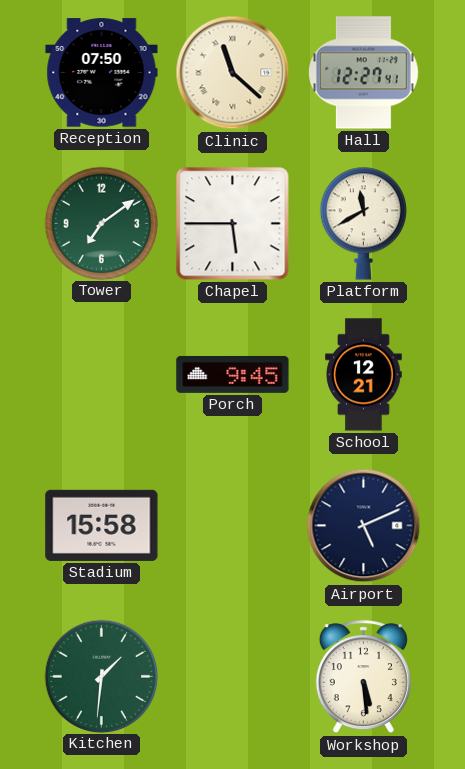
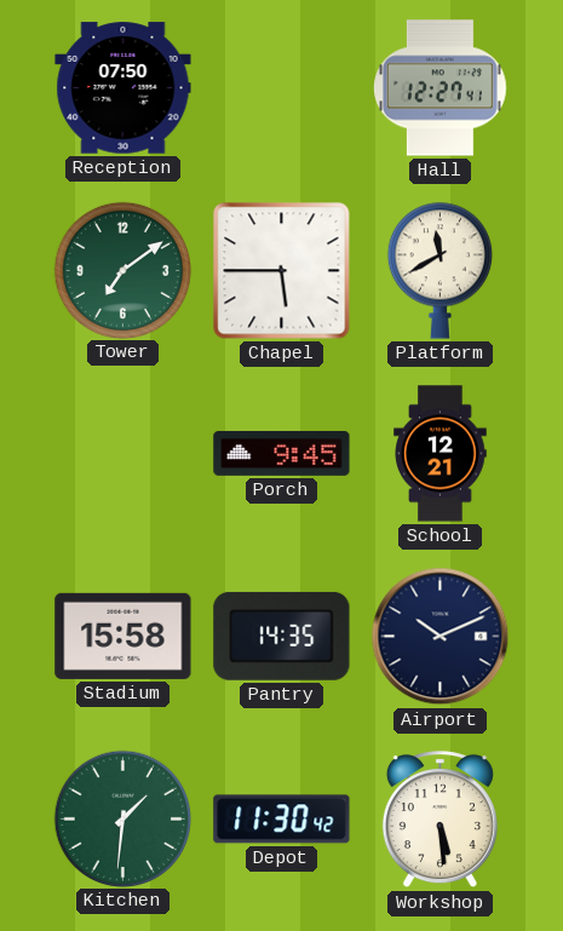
Clinic: 11:22 -> none (233, 73)
Pantry: none -> 14:35 (282, 636)
Airport: 5:11 -> 10:11 (441, 637)
Depot: none -> 11:30 (282, 820)
